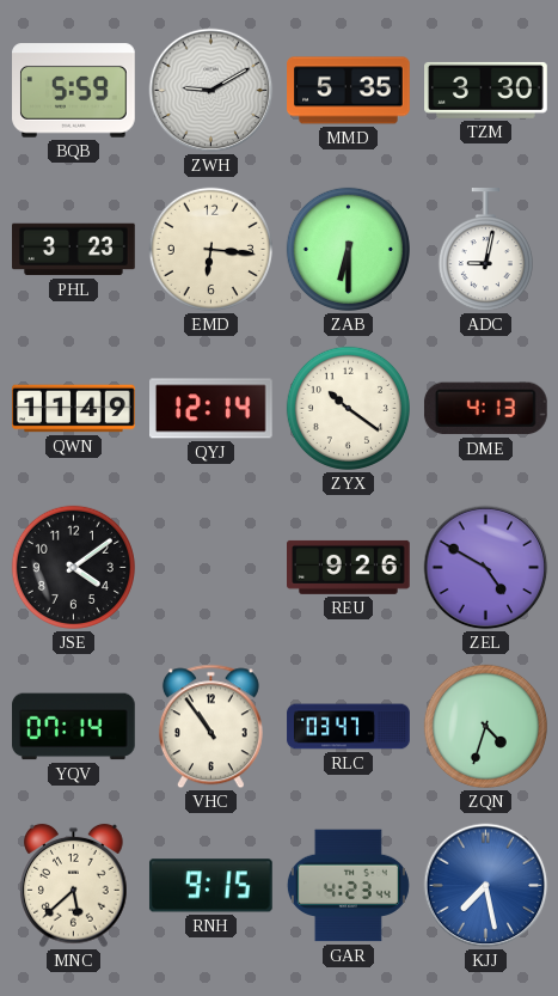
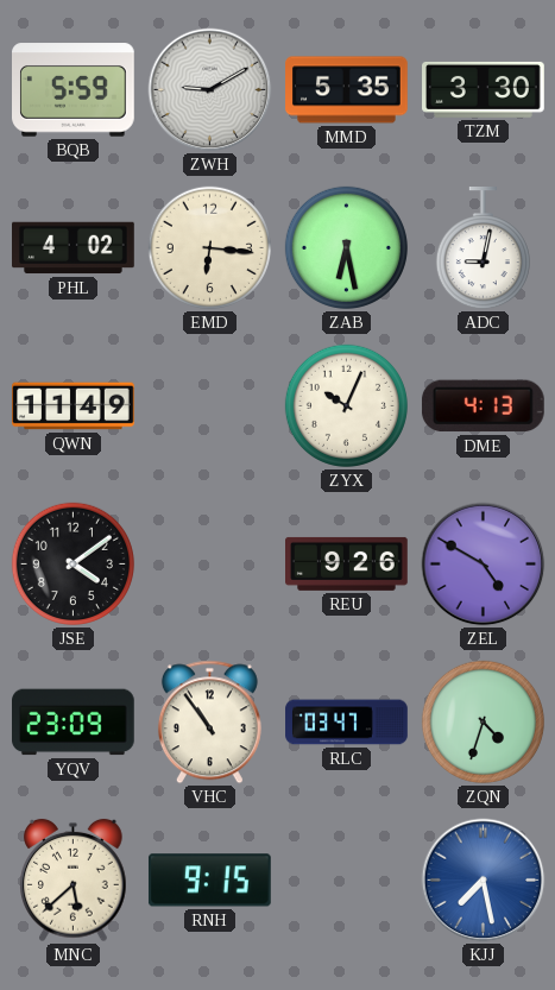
PHL: 3:23 -> 4:02 (74, 248)
ZAB: 6:30 -> 6:28 (346, 247)
QYJ: 12:14 -> none (211, 409)
ZYX: 10:21 -> 10:04 (346, 405)
YQV: 07:14 -> 23:09 (74, 723)
GAR: 4:23 -> none (348, 886)
